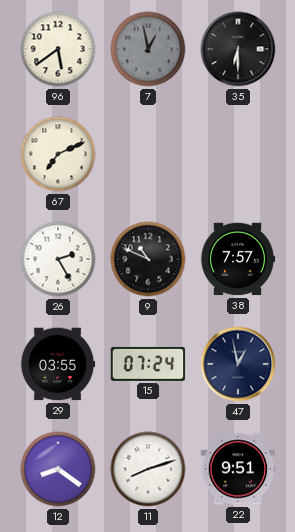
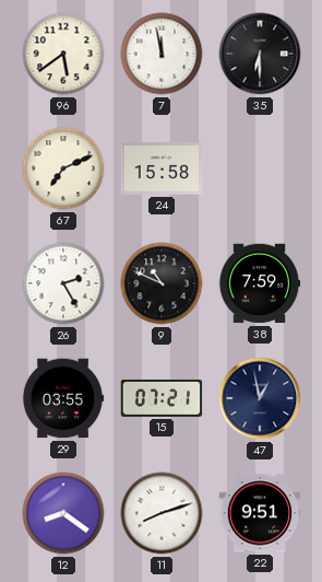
7: 12:58 -> 11:58 (162, 54)
7 dial: grey -> white (162, 54)
24: none -> 15:58 (162, 168)
38: 7:57 -> 7:59 (260, 283)
15: 07:24 -> 07:21 (162, 398)
